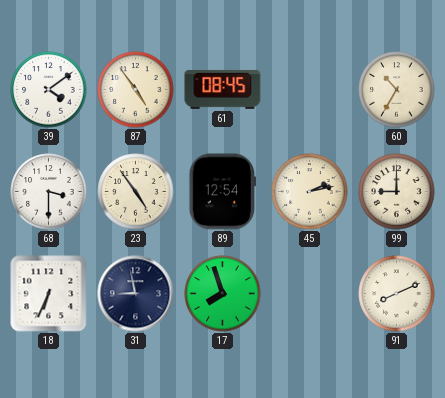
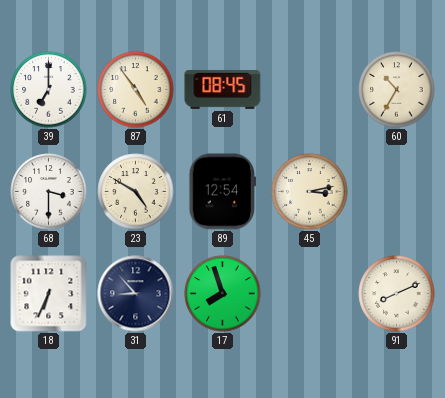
39: 4:09 -> 7:00 (49, 90)
23: 4:54 -> 4:50 (136, 192)
45: 2:13 -> 3:13 (310, 192)
99: 9:00 -> none (397, 192)
31: 8:58 -> 8:53 (136, 294)
